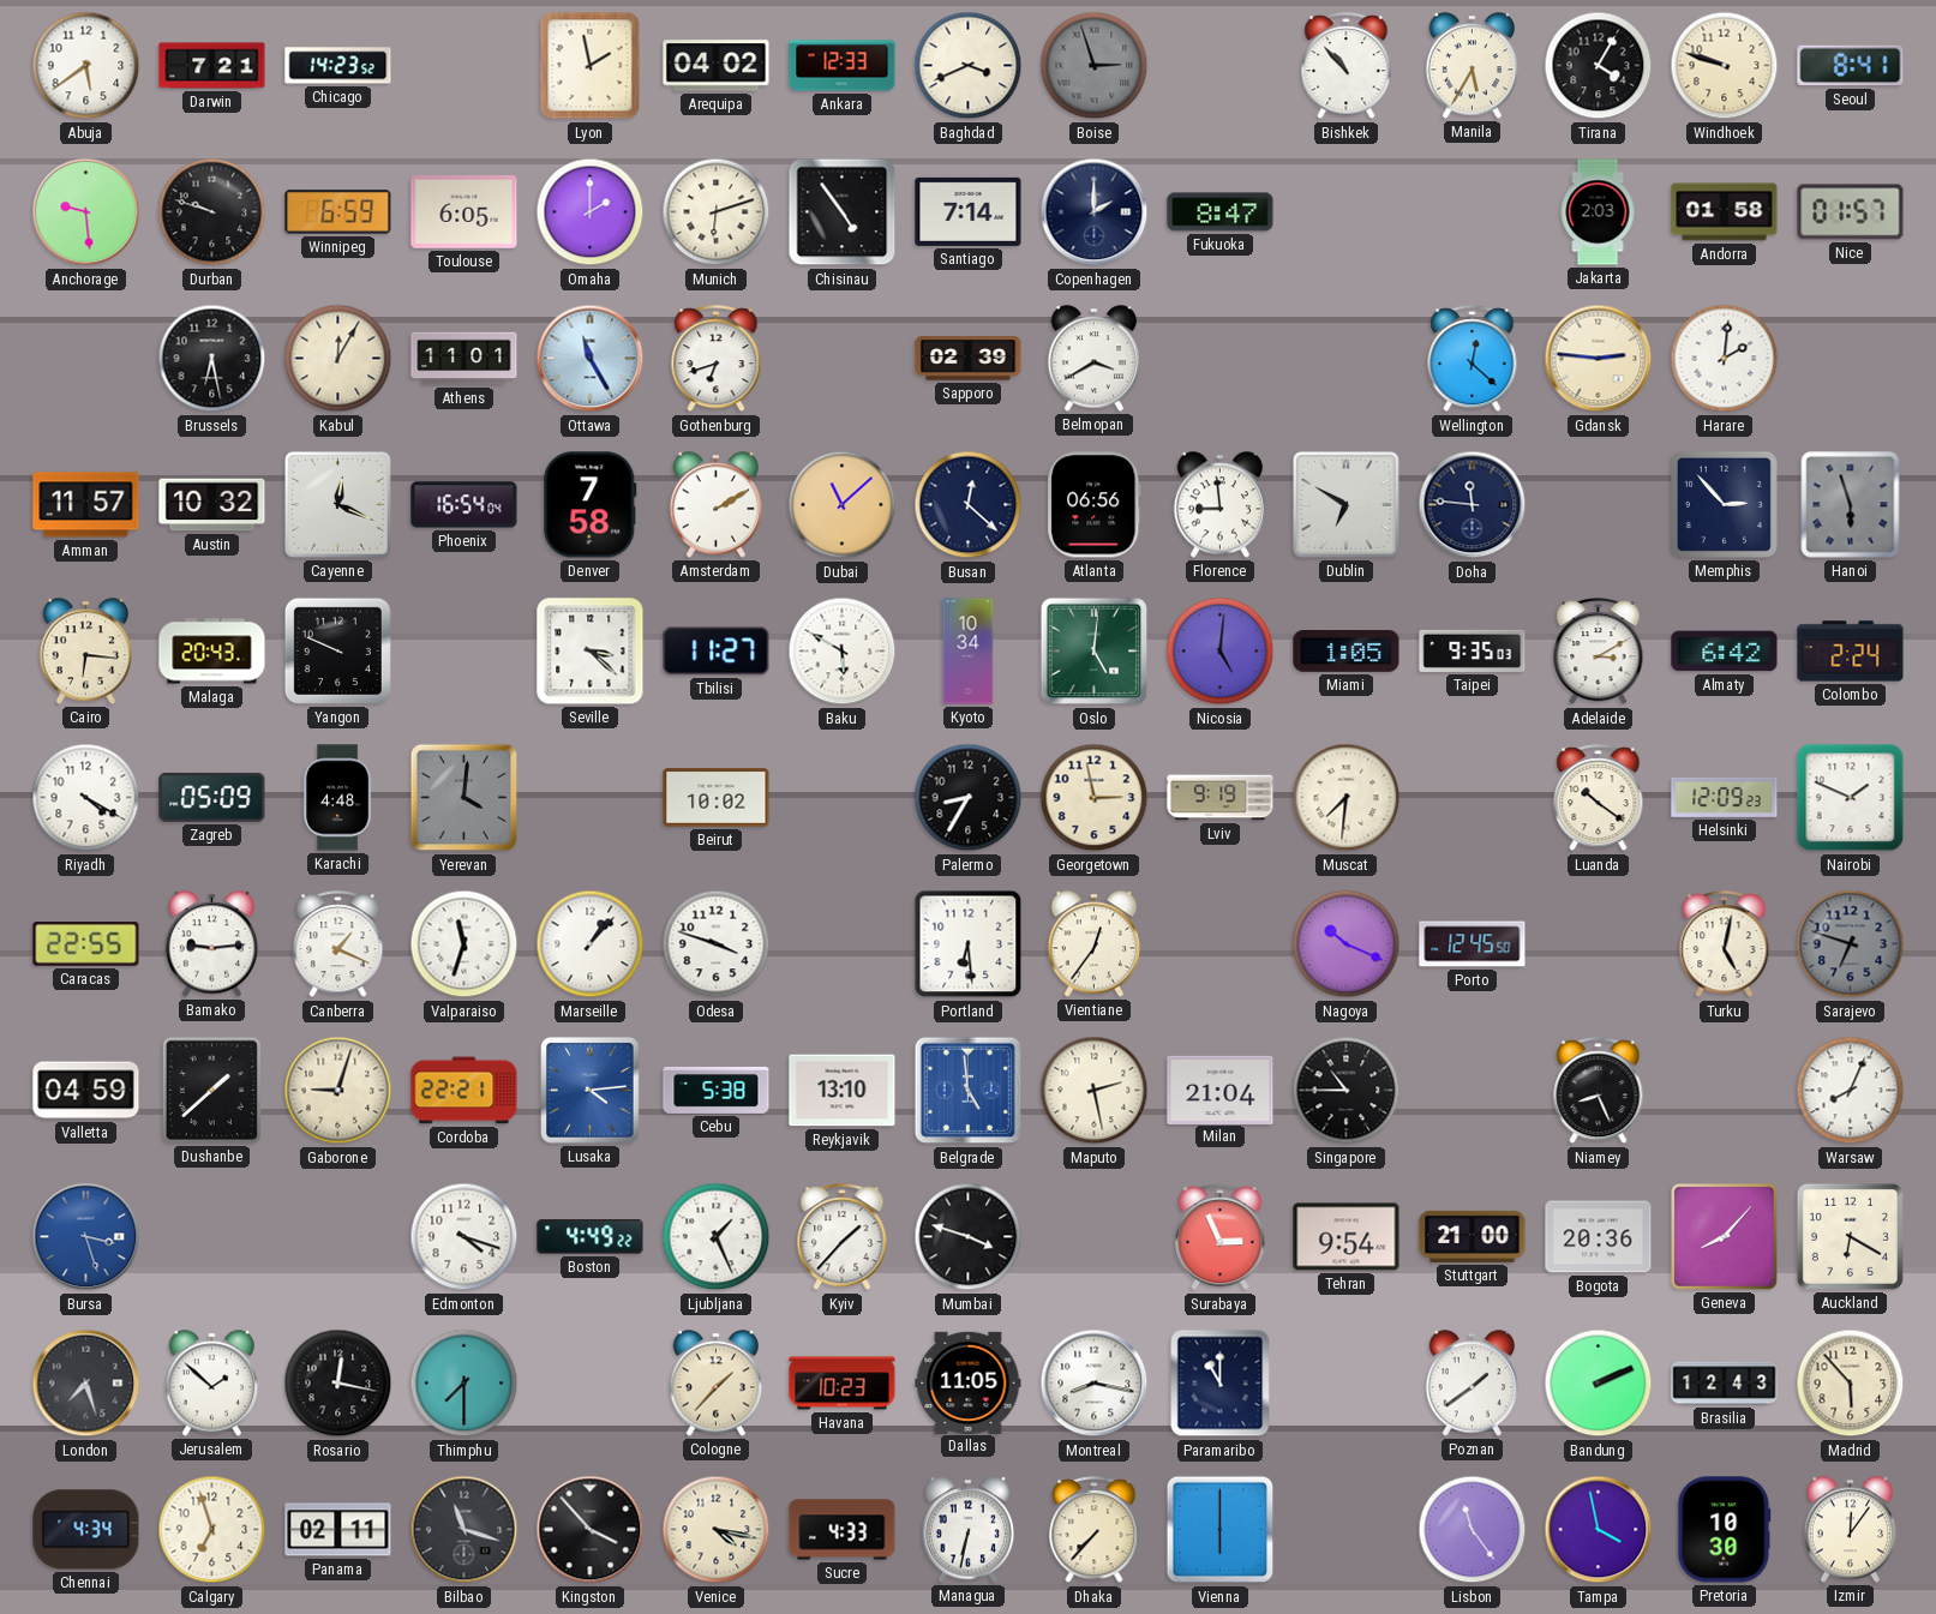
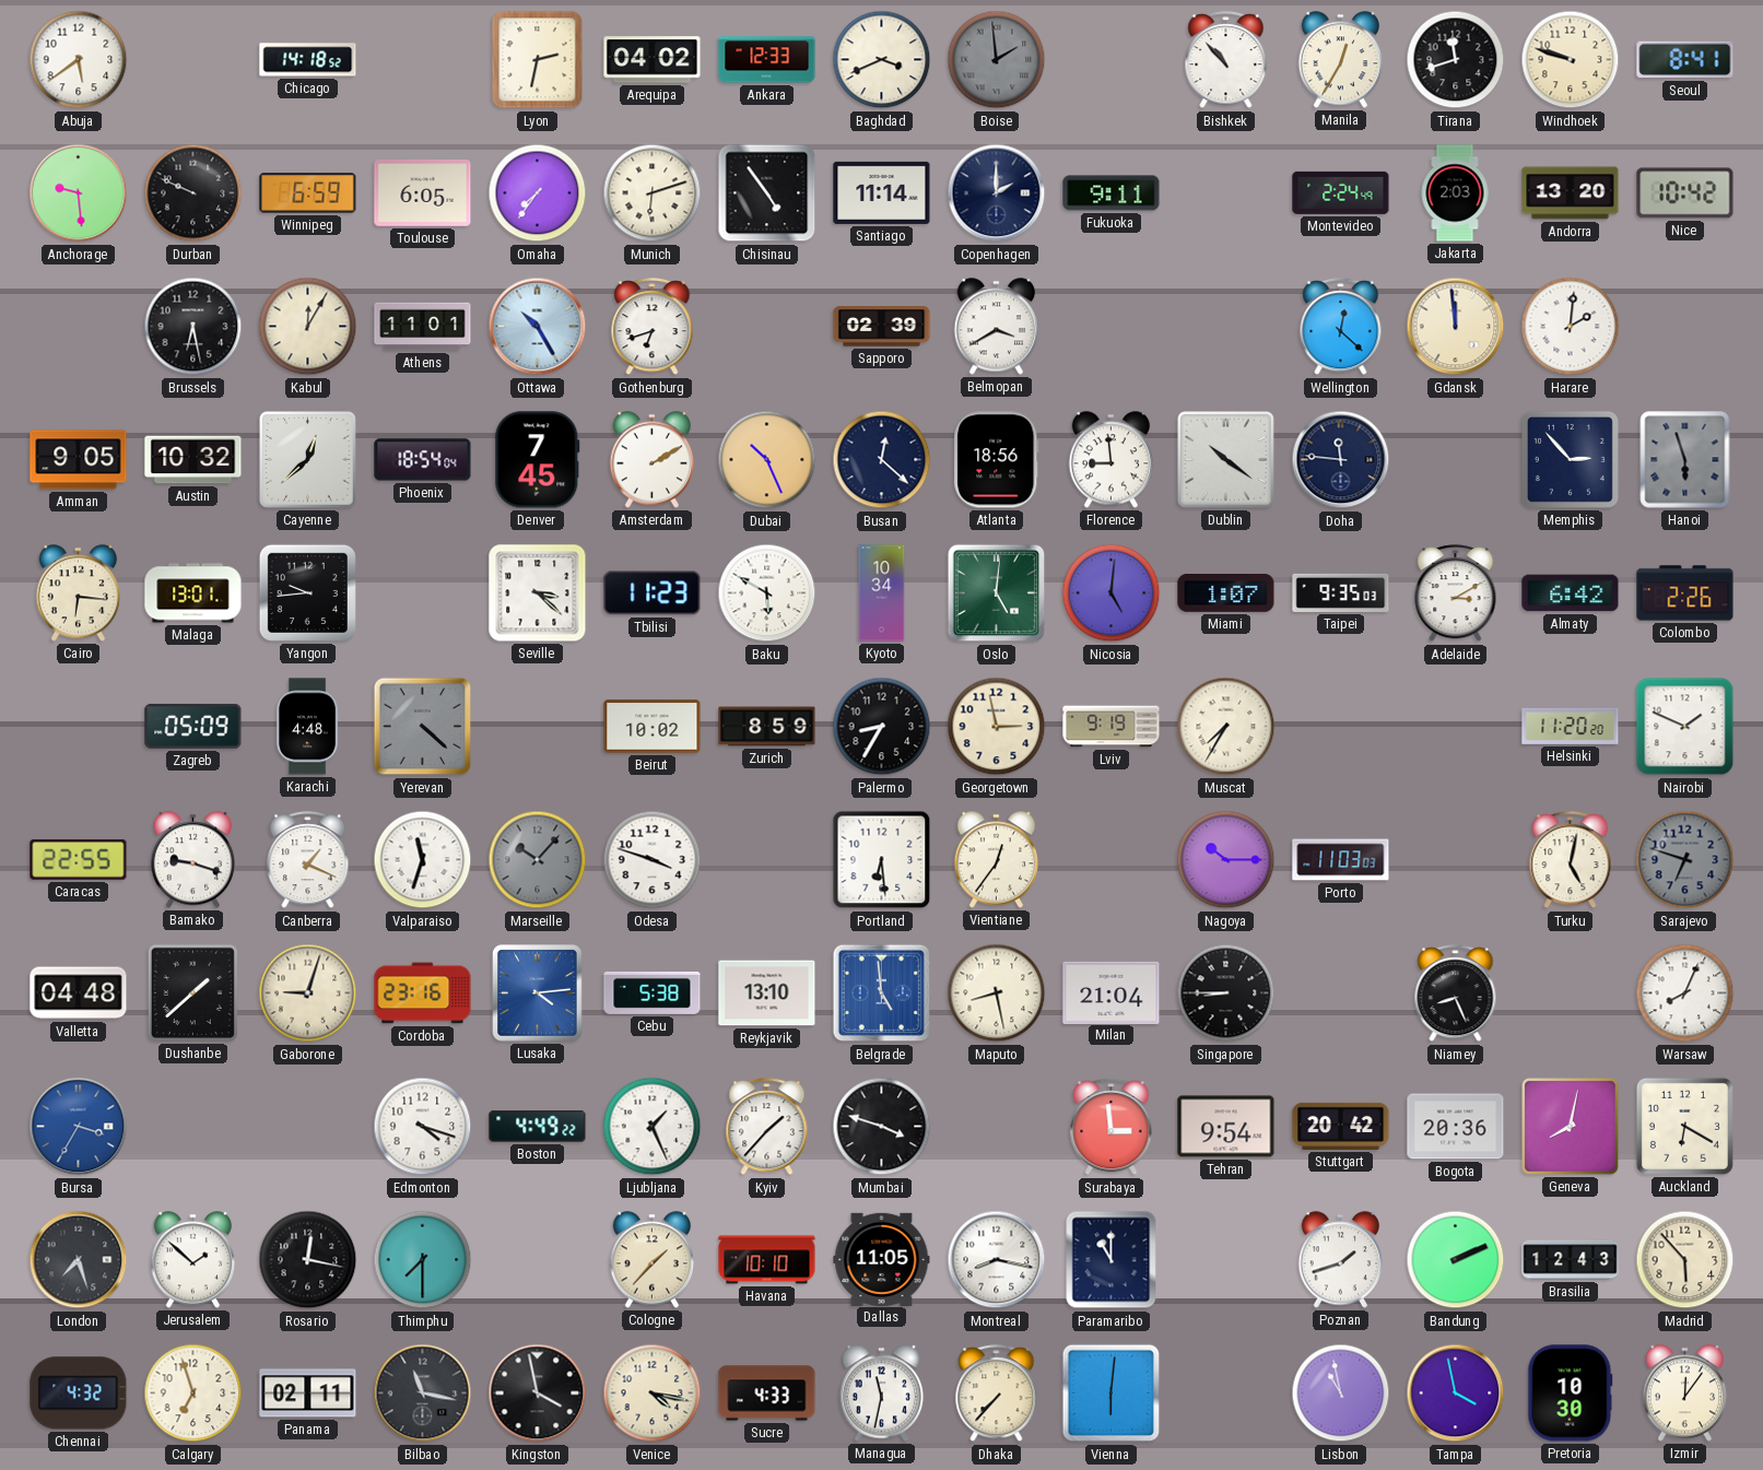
Darwin: 7:21 -> none (212, 66)
Chicago: 14:23 -> 14:18 (308, 60)
Lyon: 1:58 -> 2:32 (538, 60)
Boise: 2:57 -> 1:59 (997, 60)
Manila: 5:35 -> 12:35 (1341, 60)
Tirana: 4:05 -> 11:42 (1456, 60)
Durban: 9:48 -> 9:49 (193, 193)
Omaha: 2:00 -> 7:36 (538, 193)
Santiago: 7:14 -> 11:14 (882, 192)
Fukuoka: 8:47 -> 9:11 (1112, 193)
Montevideo: none -> 2:24 (1341, 192)
Andorra: 01:58 -> 13:20 (1571, 193)
Nice: 01:57 -> 10:42 (1685, 193)
Ottawa: 11:25 -> 10:25 (538, 327)
Gdansk: 2:46 -> 11:59 (1456, 327)
Amman: 11:57 -> 9:05 (79, 460)
Cayenne: 12:19 -> 12:38 (308, 460)
Phoenix: 16:54 -> 18:54 (423, 460)
Denver: 7:58 -> 7:45 (538, 460)
Dubai: 11:08 -> 10:26 (767, 460)
Atlanta: 06:56 -> 18:56 (997, 460)
Dublin: 6:50 -> 10:21 (1226, 460)
Malaga: 20:43 -> 13:01 (193, 593)
Yangon: 9:49 -> 9:44 (307, 592)
Tbilisi: 11:27 -> 11:23 (653, 593)
Miami: 1:05 -> 1:07 (1226, 593)
Colombo: 2:24 -> 2:26 (1685, 593)
Riyadh: 4:20 -> none (86, 798)
Yerevan: 4:01 -> 4:22 (423, 727)
Zurich: none -> 8:59 (767, 727)
Muscat: 7:31 -> 7:35 (1226, 727)
Luanda: 10:21 -> none (1599, 798)
Helsinki: 12:09 -> 11:20 (1571, 726)
Bamako: 9:14 -> 9:18 (193, 860)
Marseille: 1:07 -> 10:07 (538, 860)
Marseille dial: white -> grey (538, 860)
Nagoya: 10:19 -> 10:15 (1226, 860)
Porto: 12:45 -> 11:03 (1341, 860)
Valletta: 04:59 -> 04:48 (79, 993)
Cordoba: 22:21 -> 23:16 (423, 993)
Maputo: 2:28 -> 8:28 (997, 993)
Singapore: 10:45 -> 8:45 (1226, 993)
Bursa: 3:27 -> 3:35 (79, 1127)
Surabaya: 2:56 -> 2:59 (1112, 1127)
Stuttgart: 21:00 -> 20:42 (1341, 1126)
Geneva: 8:07 -> 8:02 (1571, 1127)
Havana: 10:23 -> 10:10 (767, 1260)
Poznan: 1:39 -> 1:42 (1341, 1260)
Chennai: 4:34 -> 4:32 (79, 1393)
Bilbao: 11:18 -> 11:17 (423, 1393)
Kingston: 3:53 -> 3:58 (538, 1393)
Managua: 6:32 -> 11:32 (882, 1393)
Vienna: 6:00 -> 6:01 (1112, 1393)
Lisbon: 11:24 -> 10:58 (1341, 1393)
